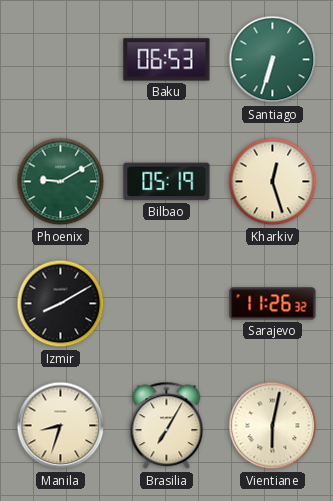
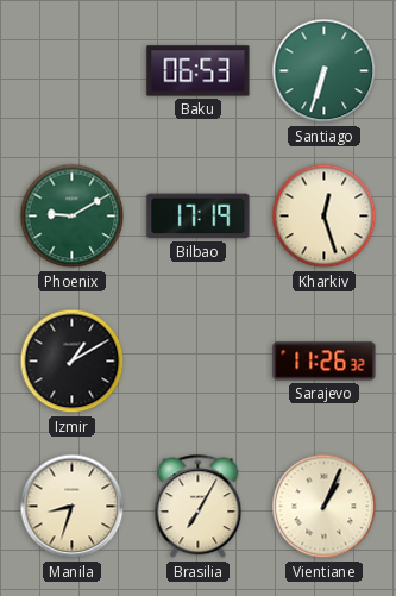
Bilbao: 05:19 -> 17:19 (199, 217)
Izmir: 8:10 -> 1:10 (73, 362)
Vientiane: 6:02 -> 1:04 (325, 507)
